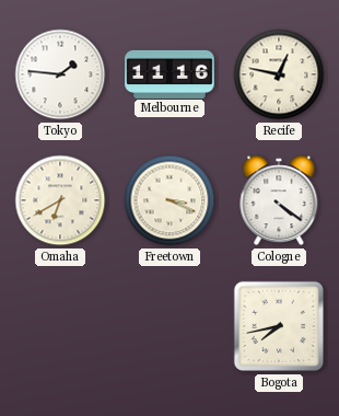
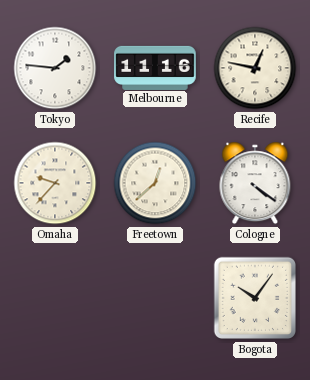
Omaha: 6:40 -> 9:37 (55, 183)
Freetown: 3:19 -> 12:38 (155, 183)
Bogota: 7:43 -> 10:06 (255, 298)
